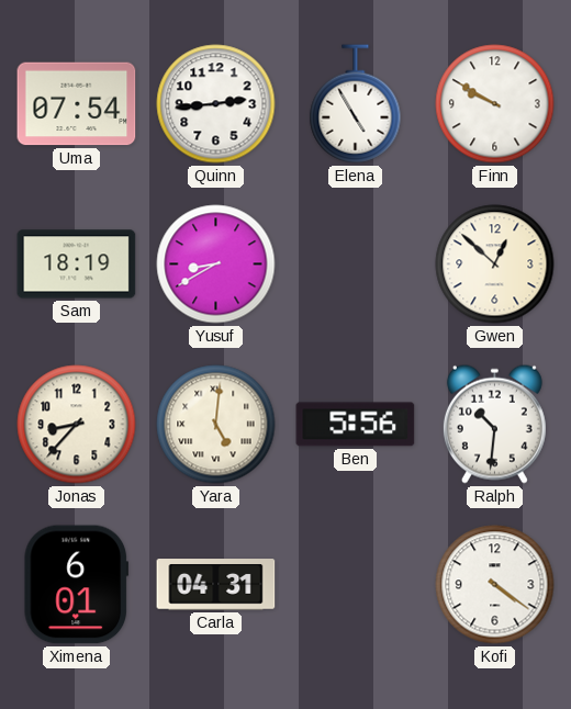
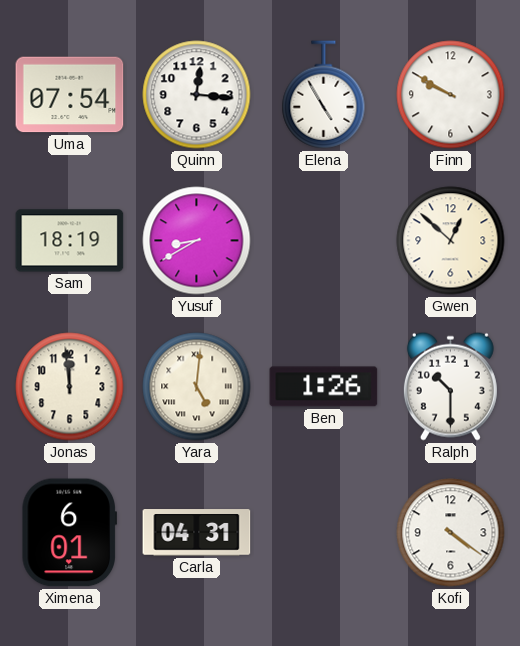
Quinn: 2:44 -> 12:16 (197, 95)
Jonas: 8:37 -> 11:59 (70, 387)
Ben: 5:56 -> 1:26 (324, 387)
Ralph: 10:31 -> 10:30 (450, 386)
